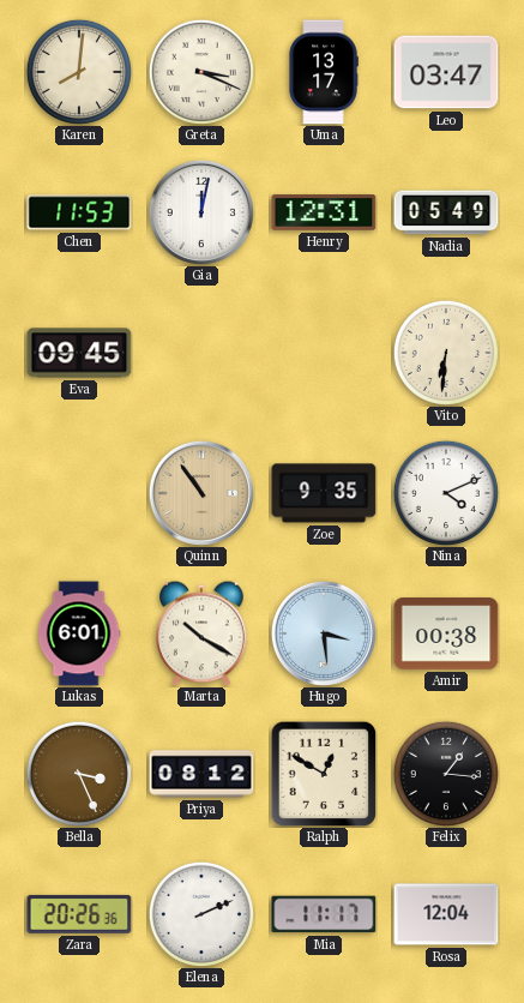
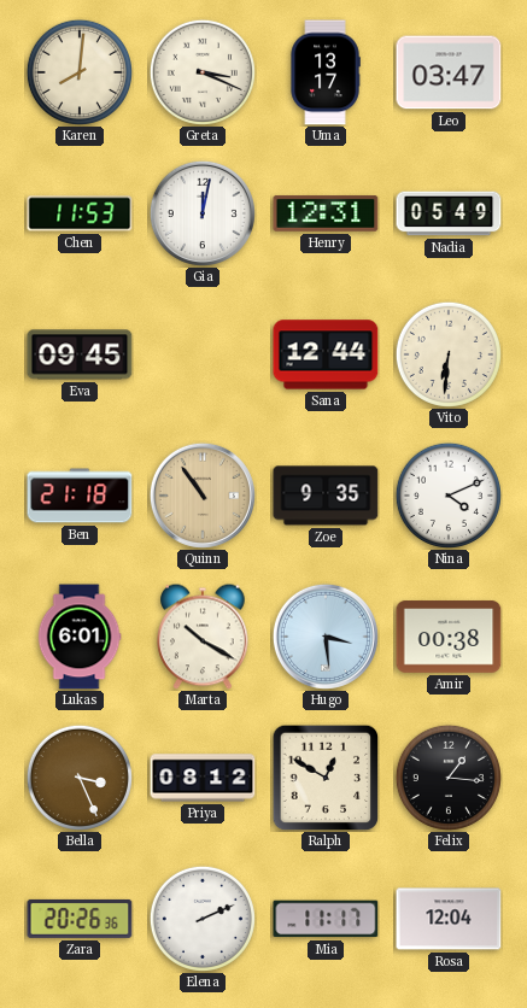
Sana: none -> 12:44 (326, 354)
Ben: none -> 21:18 (80, 496)
